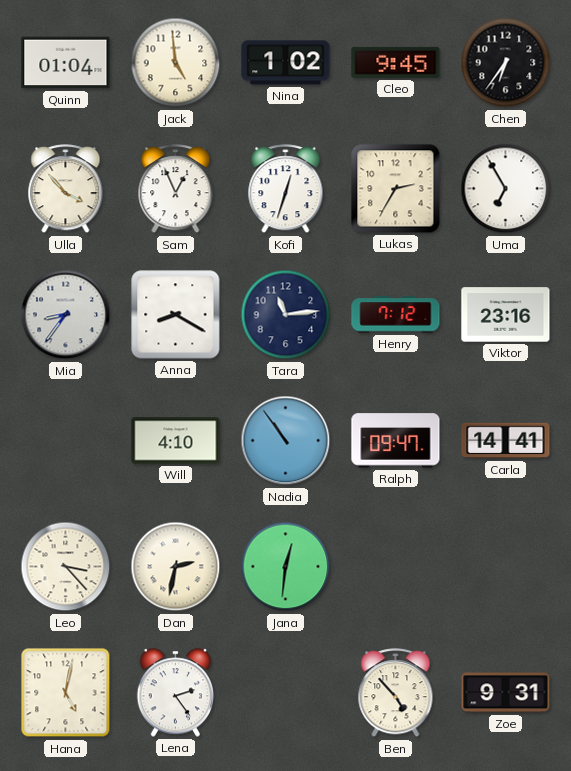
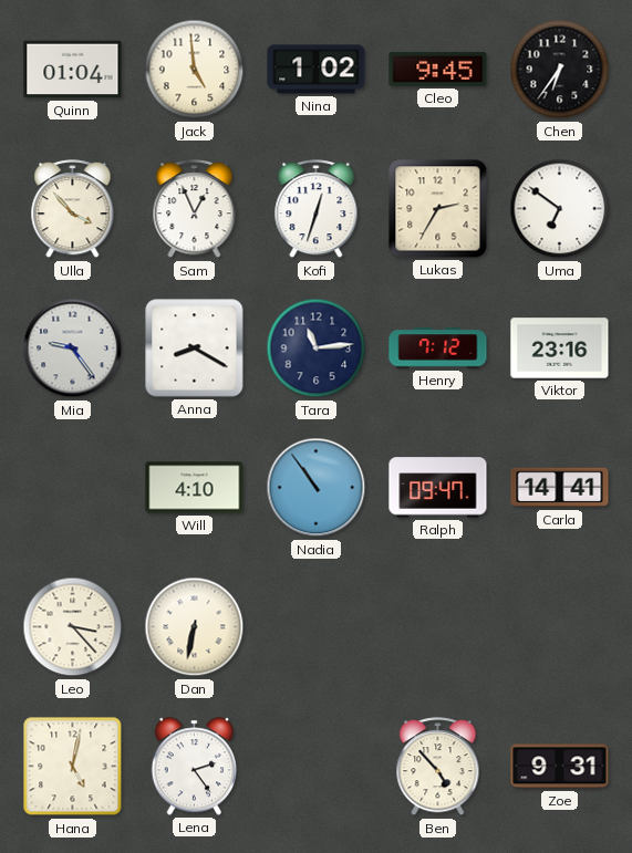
Uma: 6:55 -> 6:51 (560, 209)
Mia: 8:36 -> 9:24 (73, 349)
Dan: 2:32 -> 6:32 (195, 627)
Jana: 12:31 -> none (286, 567)
